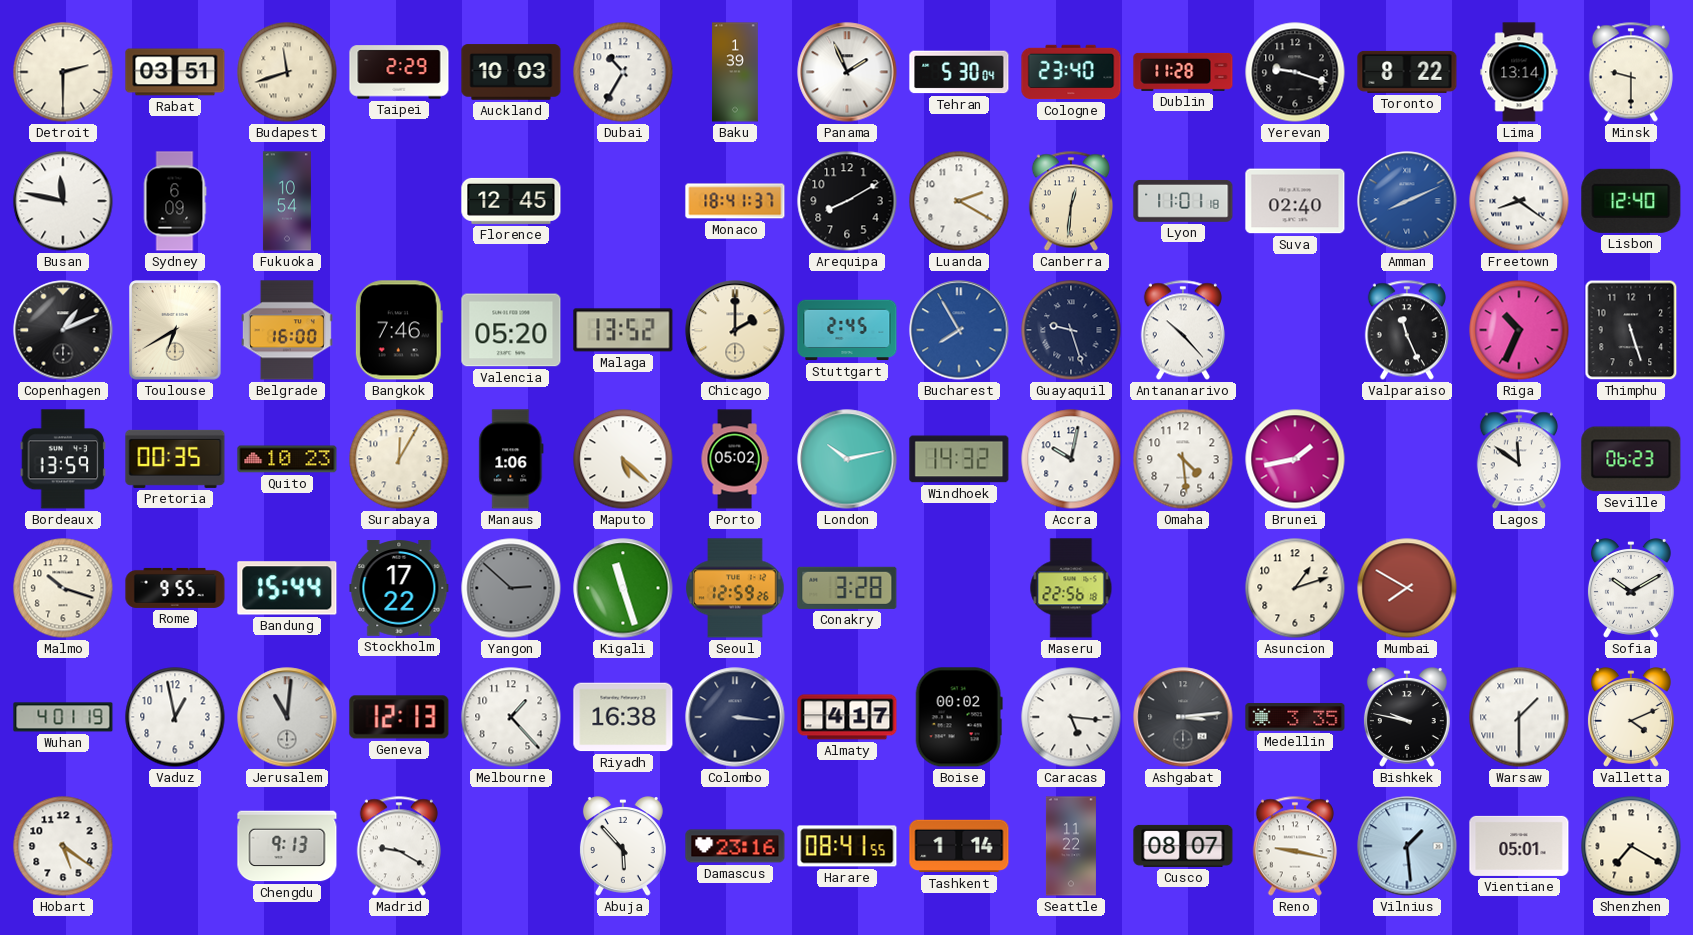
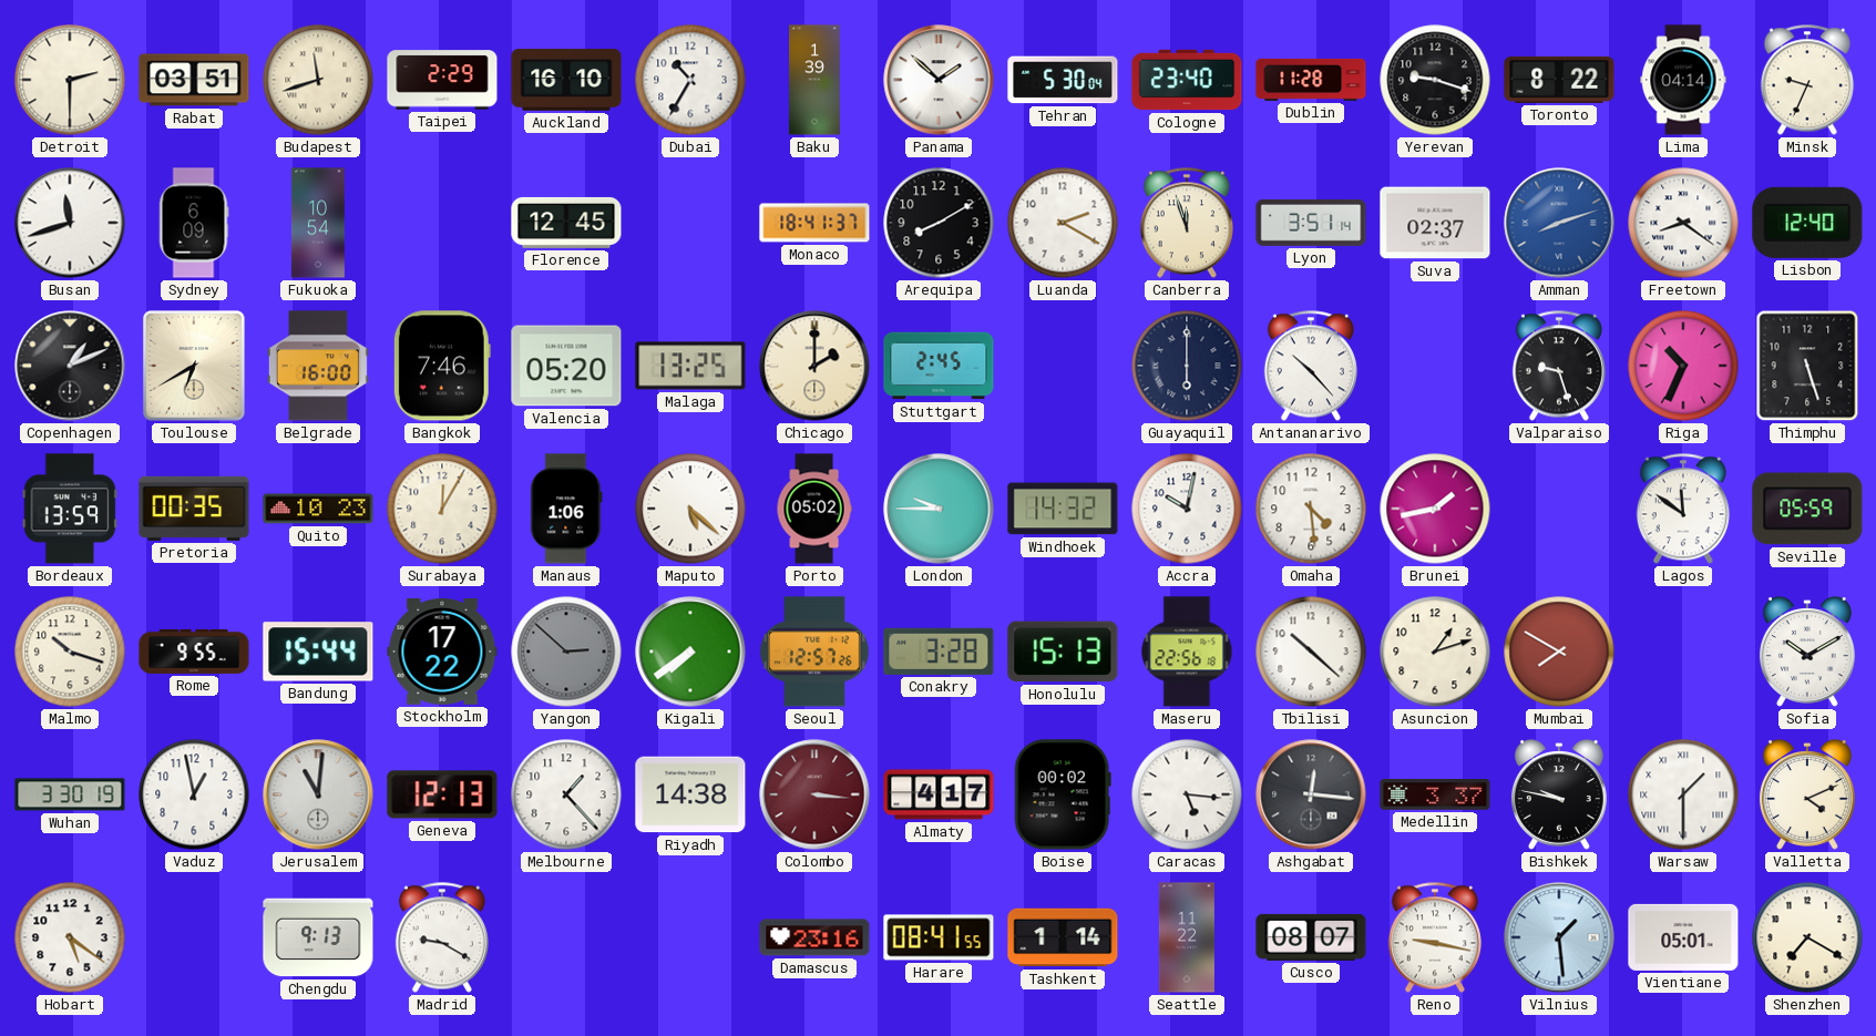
Auckland: 10:03 -> 16:10 (566, 80)
Panama: 1:56 -> 1:52 (939, 80)
Lima: 13:14 -> 04:14 (1683, 80)
Minsk: 9:30 -> 9:34 (1807, 80)
Busan: 11:47 -> 11:42 (70, 223)
Canberra: 12:31 -> 11:57 (1187, 223)
Lyon: 11:01 -> 3:51 (1311, 223)
Suva: 02:40 -> 02:37 (1435, 223)
Amman: 8:11 -> 8:12 (1559, 223)
Malaga: 13:52 -> 13:25 (690, 366)
Bucharest: 7:55 -> none (959, 330)
Guayaquil: 9:27 -> 6:00 (1187, 366)
Valparaiso: 11:26 -> 9:27 (1559, 366)
London: 10:13 -> 9:45 (939, 509)
Seville: 06:23 -> 05:59 (1807, 509)
Kigali: 11:27 -> 7:39 (690, 652)
Seoul: 12:59 -> 12:57 (814, 652)
Honolulu: none -> 15:13 (1063, 652)
Tbilisi: none -> 10:22 (1311, 652)
Wuhan: 4:01 -> 3:30 (70, 794)
Riyadh: 16:38 -> 14:38 (690, 794)
Colombo dial: navy -> burgundy (814, 794)
Ashgabat: 3:14 -> 12:16 (1311, 794)
Medellin: 3:35 -> 3:37 (1435, 794)
Abuja: 5:53 -> none (623, 846)
